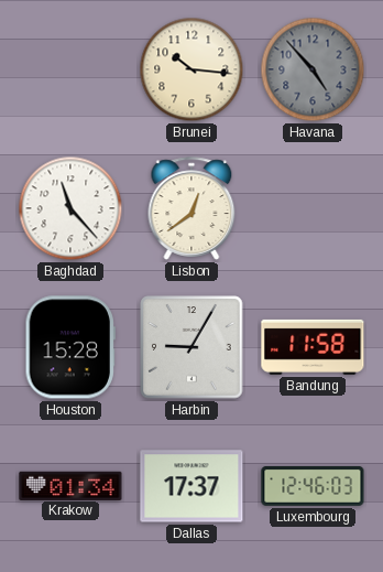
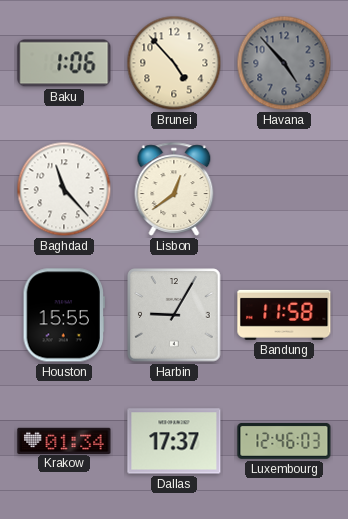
Baku: none -> 1:06 (64, 63)
Brunei: 10:16 -> 4:53 (174, 63)
Houston: 15:28 -> 15:55 (64, 315)
